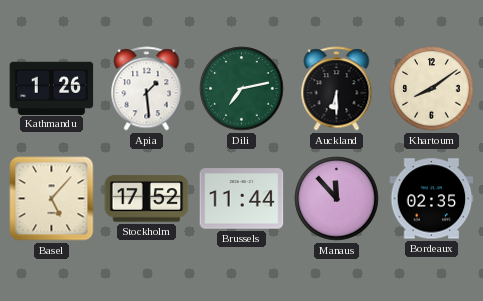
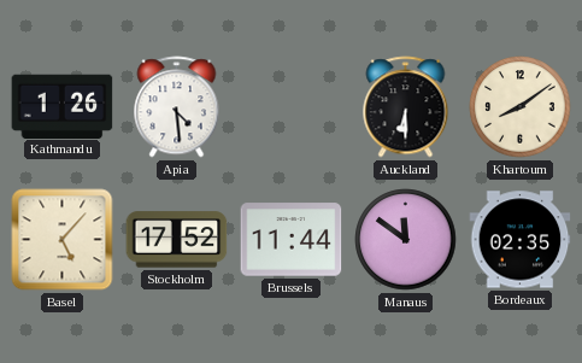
Apia: 1:29 -> 4:29 (177, 107)
Dili: 7:13 -> none (242, 89)
Manaus: 11:53 -> 11:51 (406, 240)
